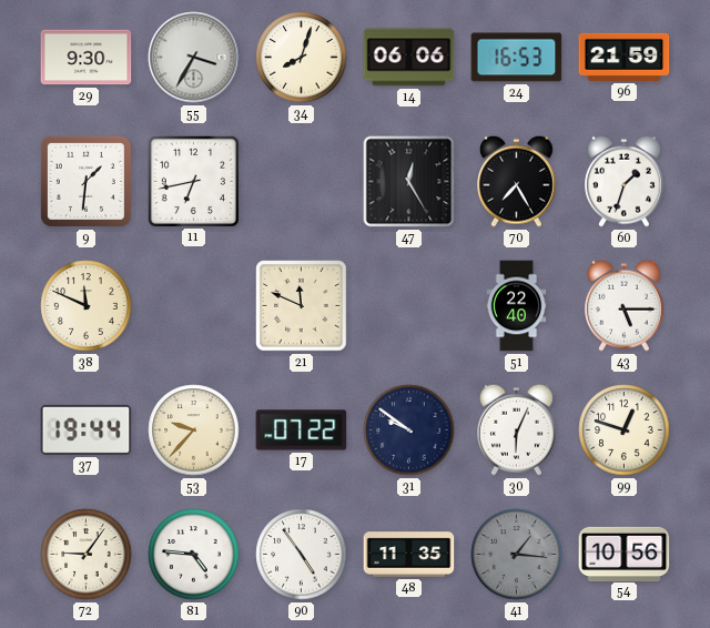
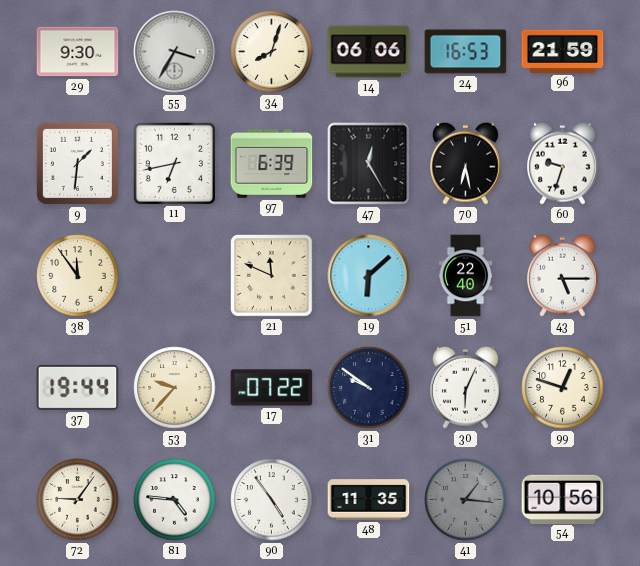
97: none -> 6:39 (272, 163)
70: 7:25 -> 6:28 (466, 163)
60: 1:33 -> 9:33 (563, 163)
38: 11:49 -> 11:54 (78, 276)
19: none -> 6:08 (369, 276)
